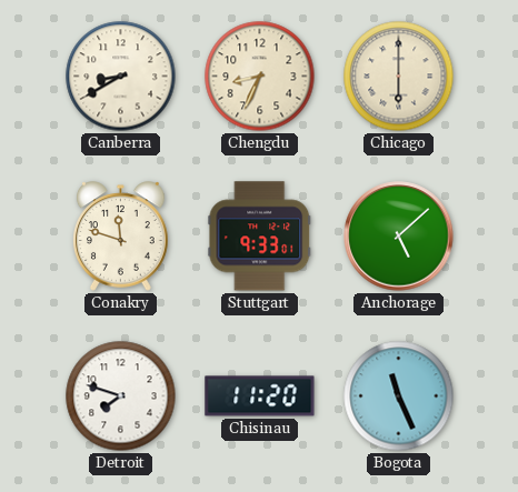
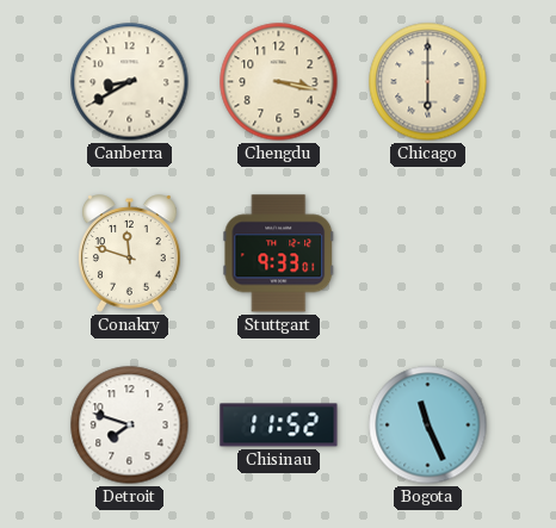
Chengdu: 8:34 -> 3:17 (279, 82)
Anchorage: 5:08 -> none (399, 237)
Chisinau: 11:20 -> 11:52 (279, 425)
